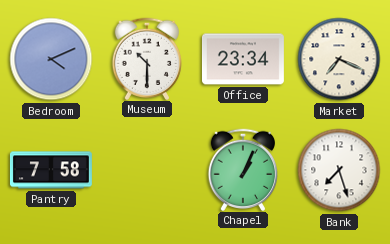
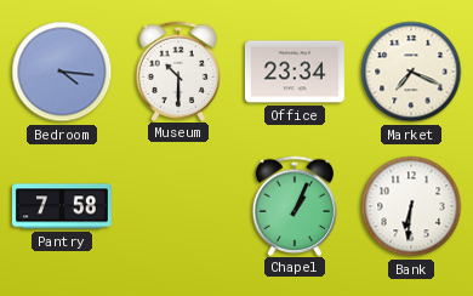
Bedroom: 4:11 -> 4:16 (62, 72)
Bank: 7:27 -> 6:31 (411, 206)
